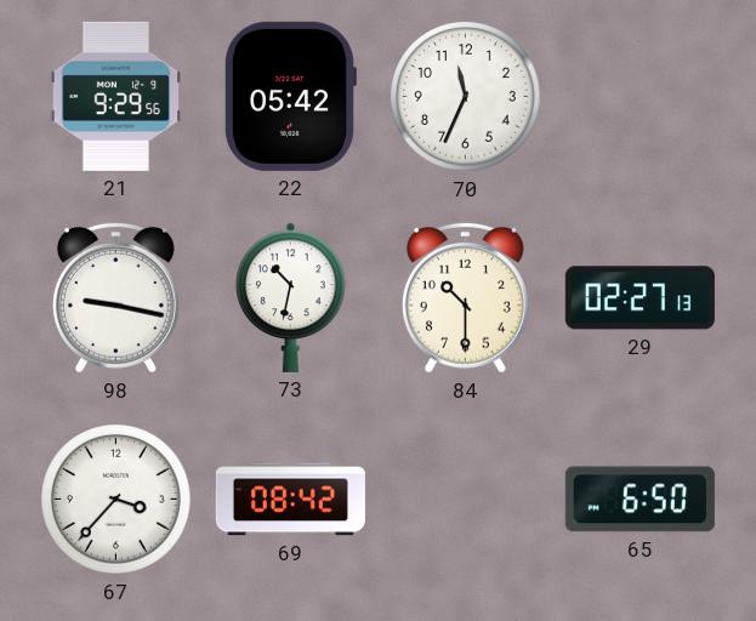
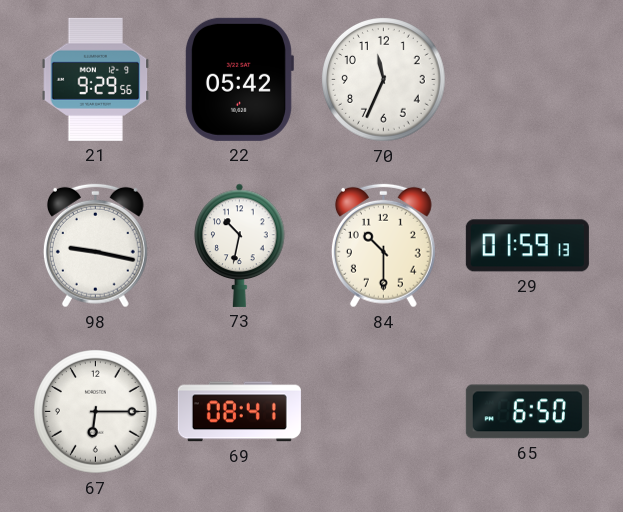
29: 02:27 -> 01:59 (527, 246)
67: 3:37 -> 6:15 (96, 412)
69: 08:42 -> 08:41 (239, 412)
